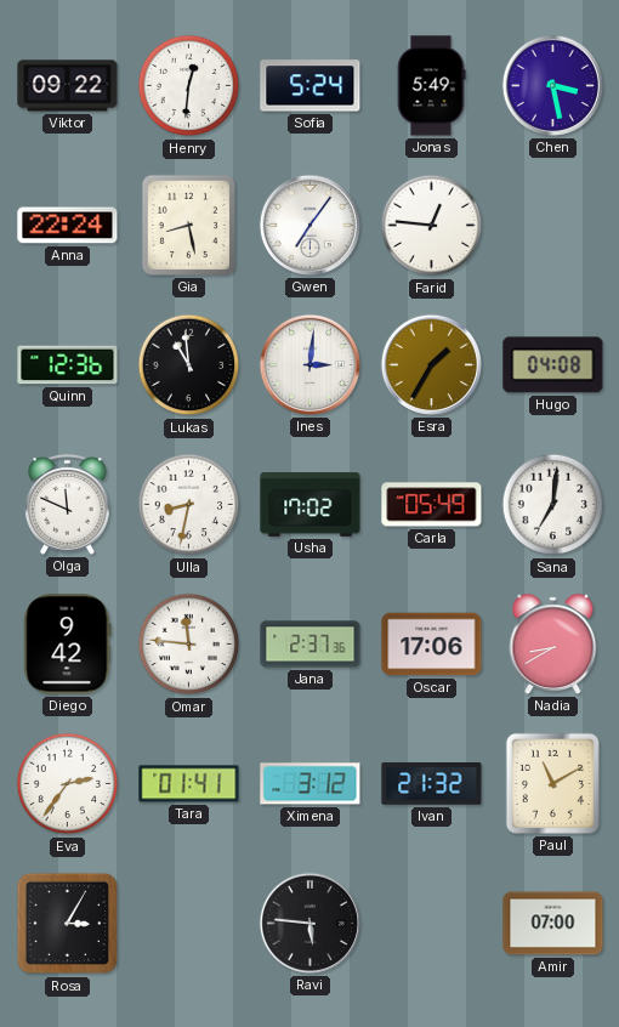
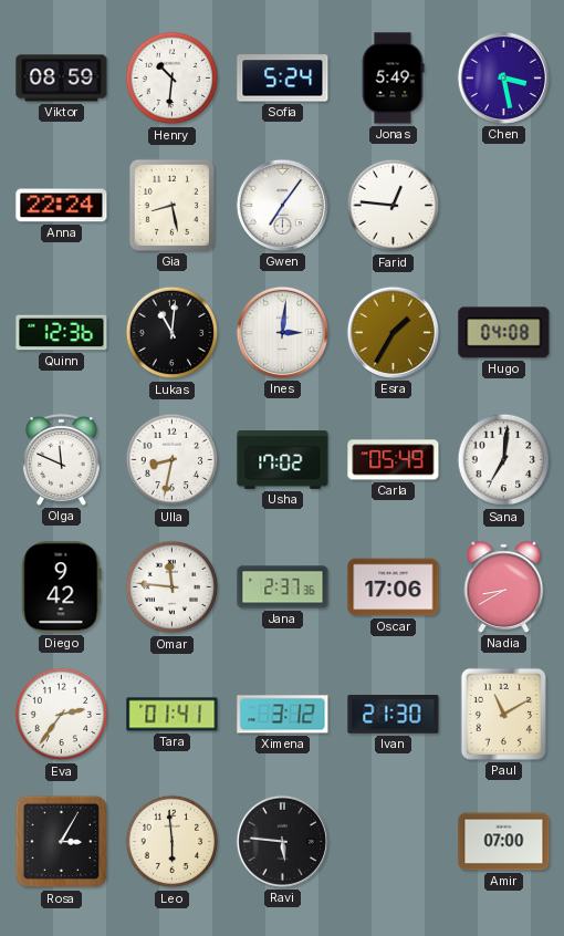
Viktor: 09:22 -> 08:59 (62, 79)
Henry: 12:31 -> 10:31 (173, 79)
Lukas: 10:59 -> 11:01 (173, 333)
Ivan: 21:32 -> 21:30 (394, 715)
Leo: none -> 5:59 (173, 842)
